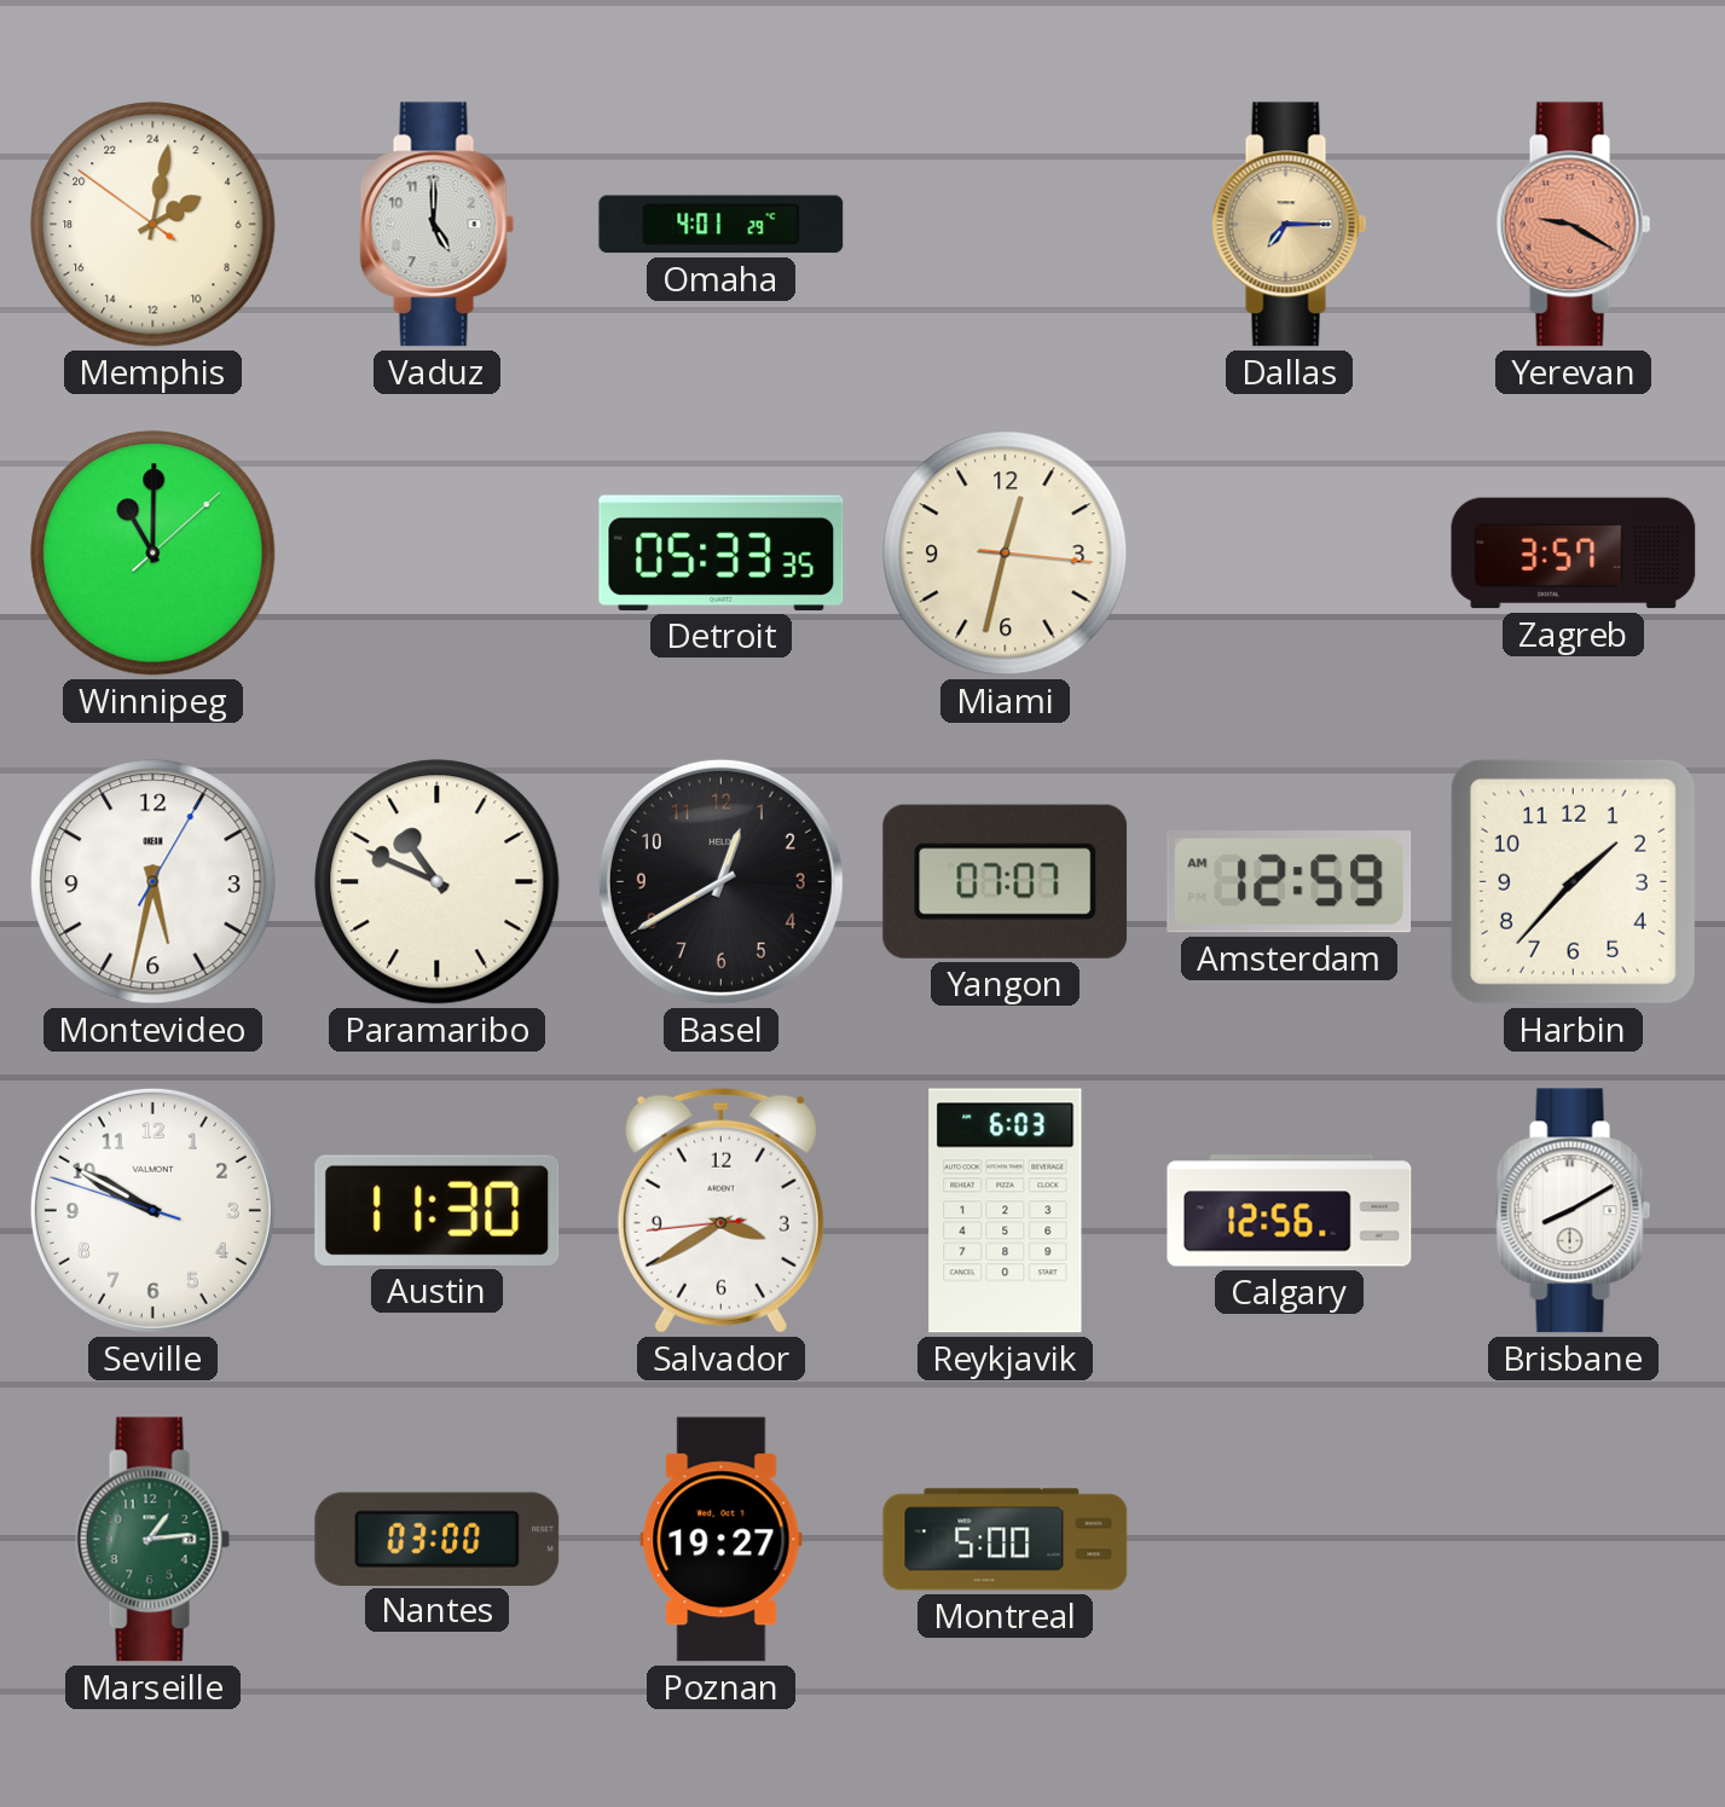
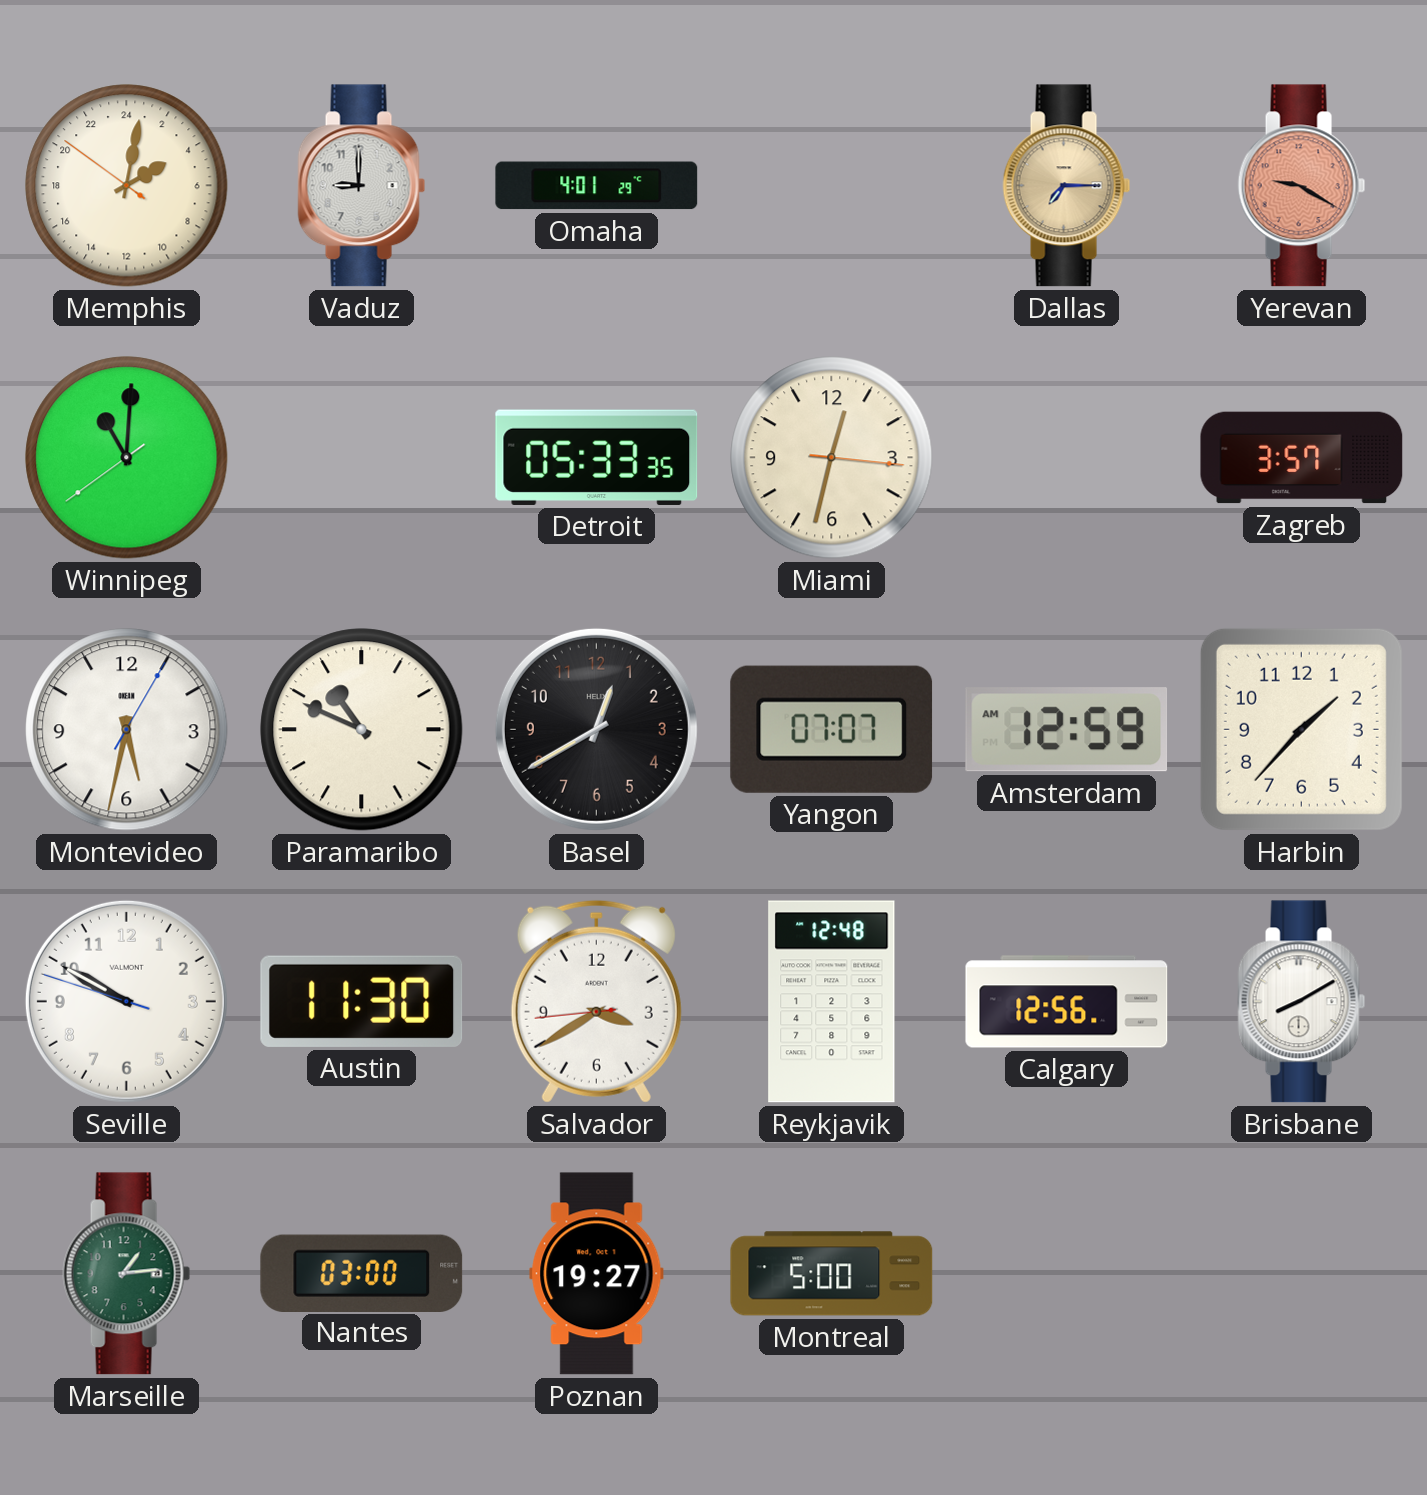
Vaduz: 5:00 -> 9:00 (362, 186)
Winnipeg: 11:00:08 -> 11:00:39 (127, 458)
Reykjavik: 6:03 -> 12:48 (832, 1002)
